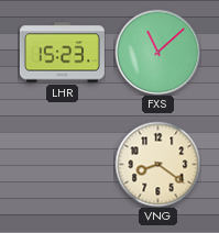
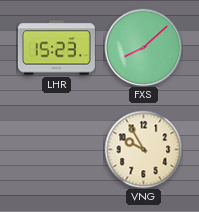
FXS: 11:08 -> 8:08 (143, 47)
VNG: 8:21 -> 9:55 (143, 149)
